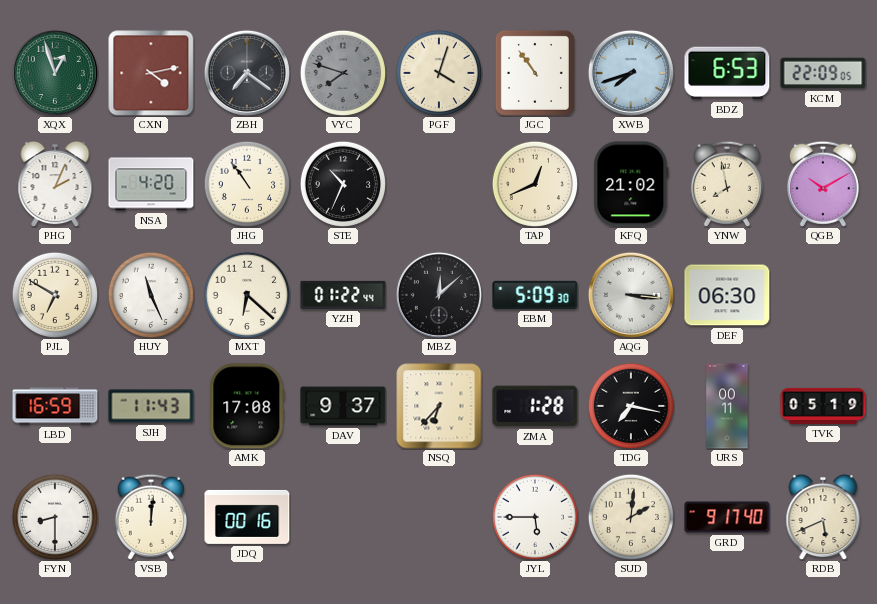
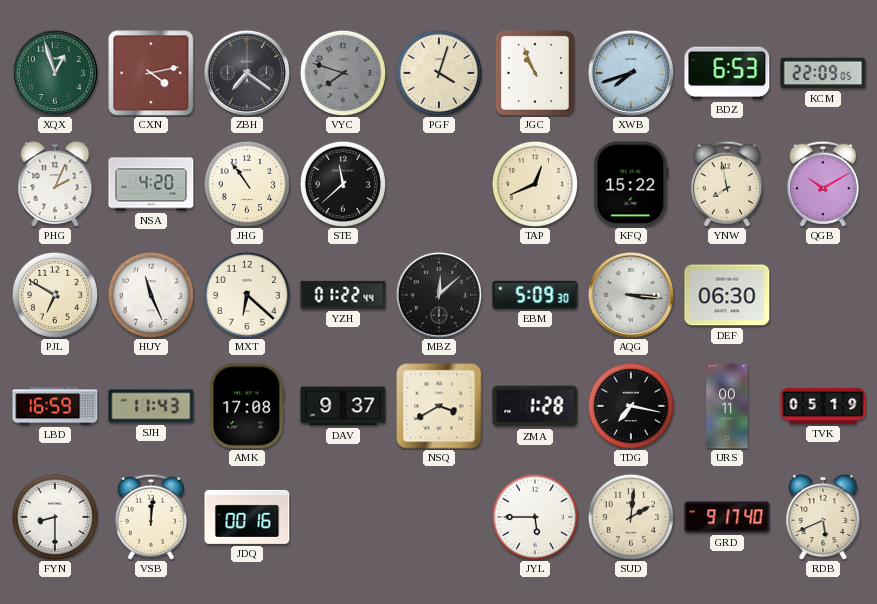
JGC: 10:54 -> 10:56 (535, 73)
STE: 10:34 -> 11:38 (342, 183)
KFQ: 21:02 -> 15:22 (631, 184)
NSQ: 6:37 -> 3:40 (439, 406)
